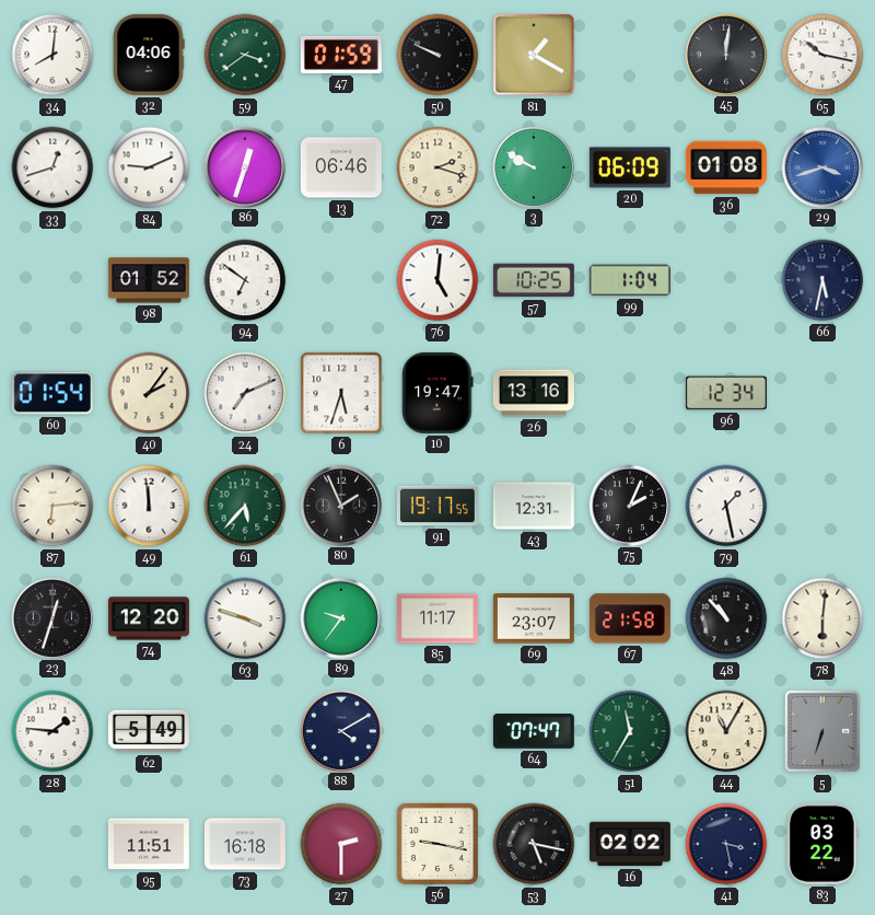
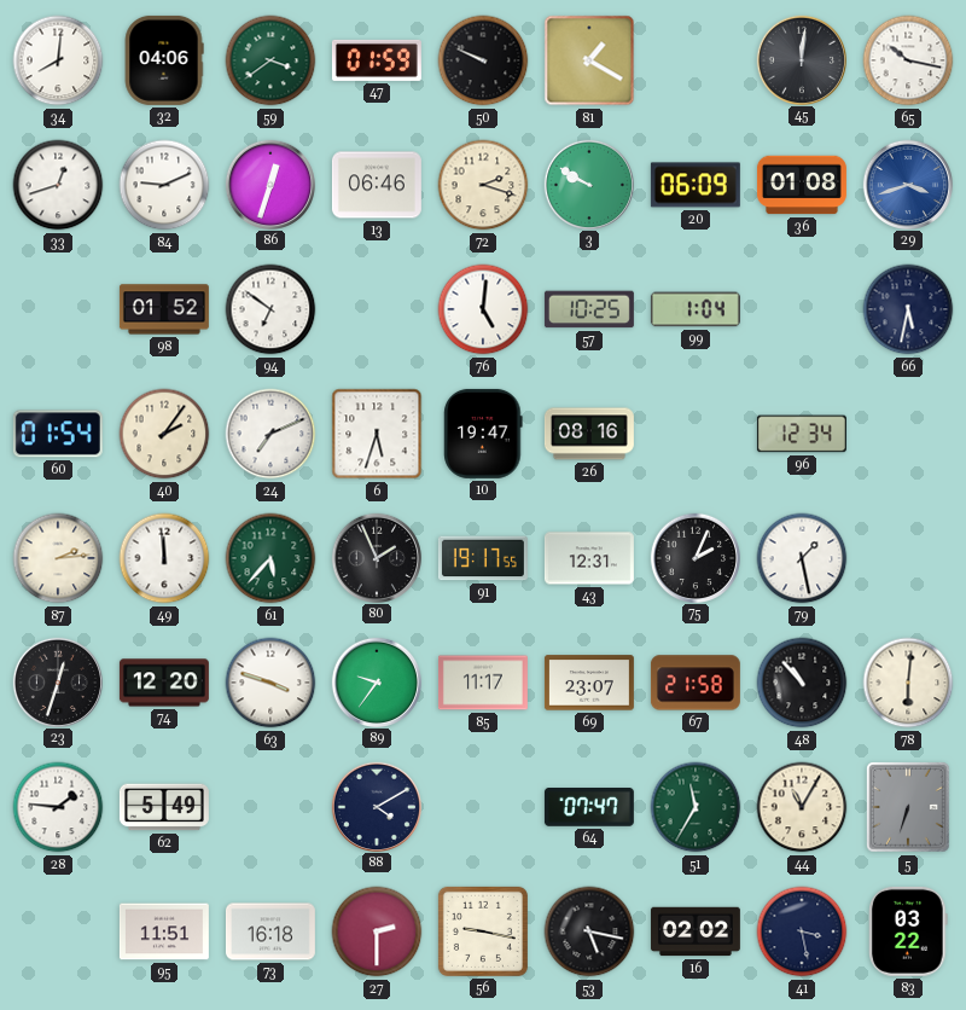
26: 13:16 -> 08:16 (589, 434)
87: 6:14 -> 2:14 (58, 558)
